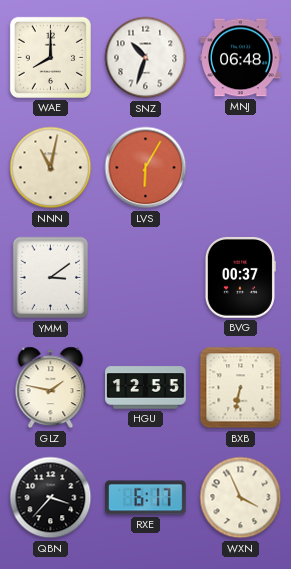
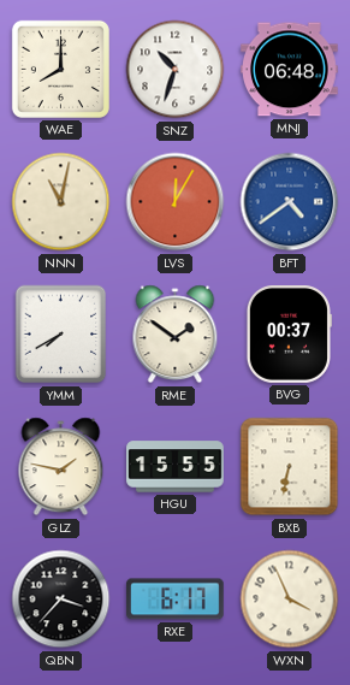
LVS: 6:05 -> 12:05 (176, 202)
BFT: none -> 4:39 (290, 202)
YMM: 3:09 -> 7:40 (61, 335)
RME: none -> 1:51 (176, 335)
HGU: 12:55 -> 15:55 (176, 467)
